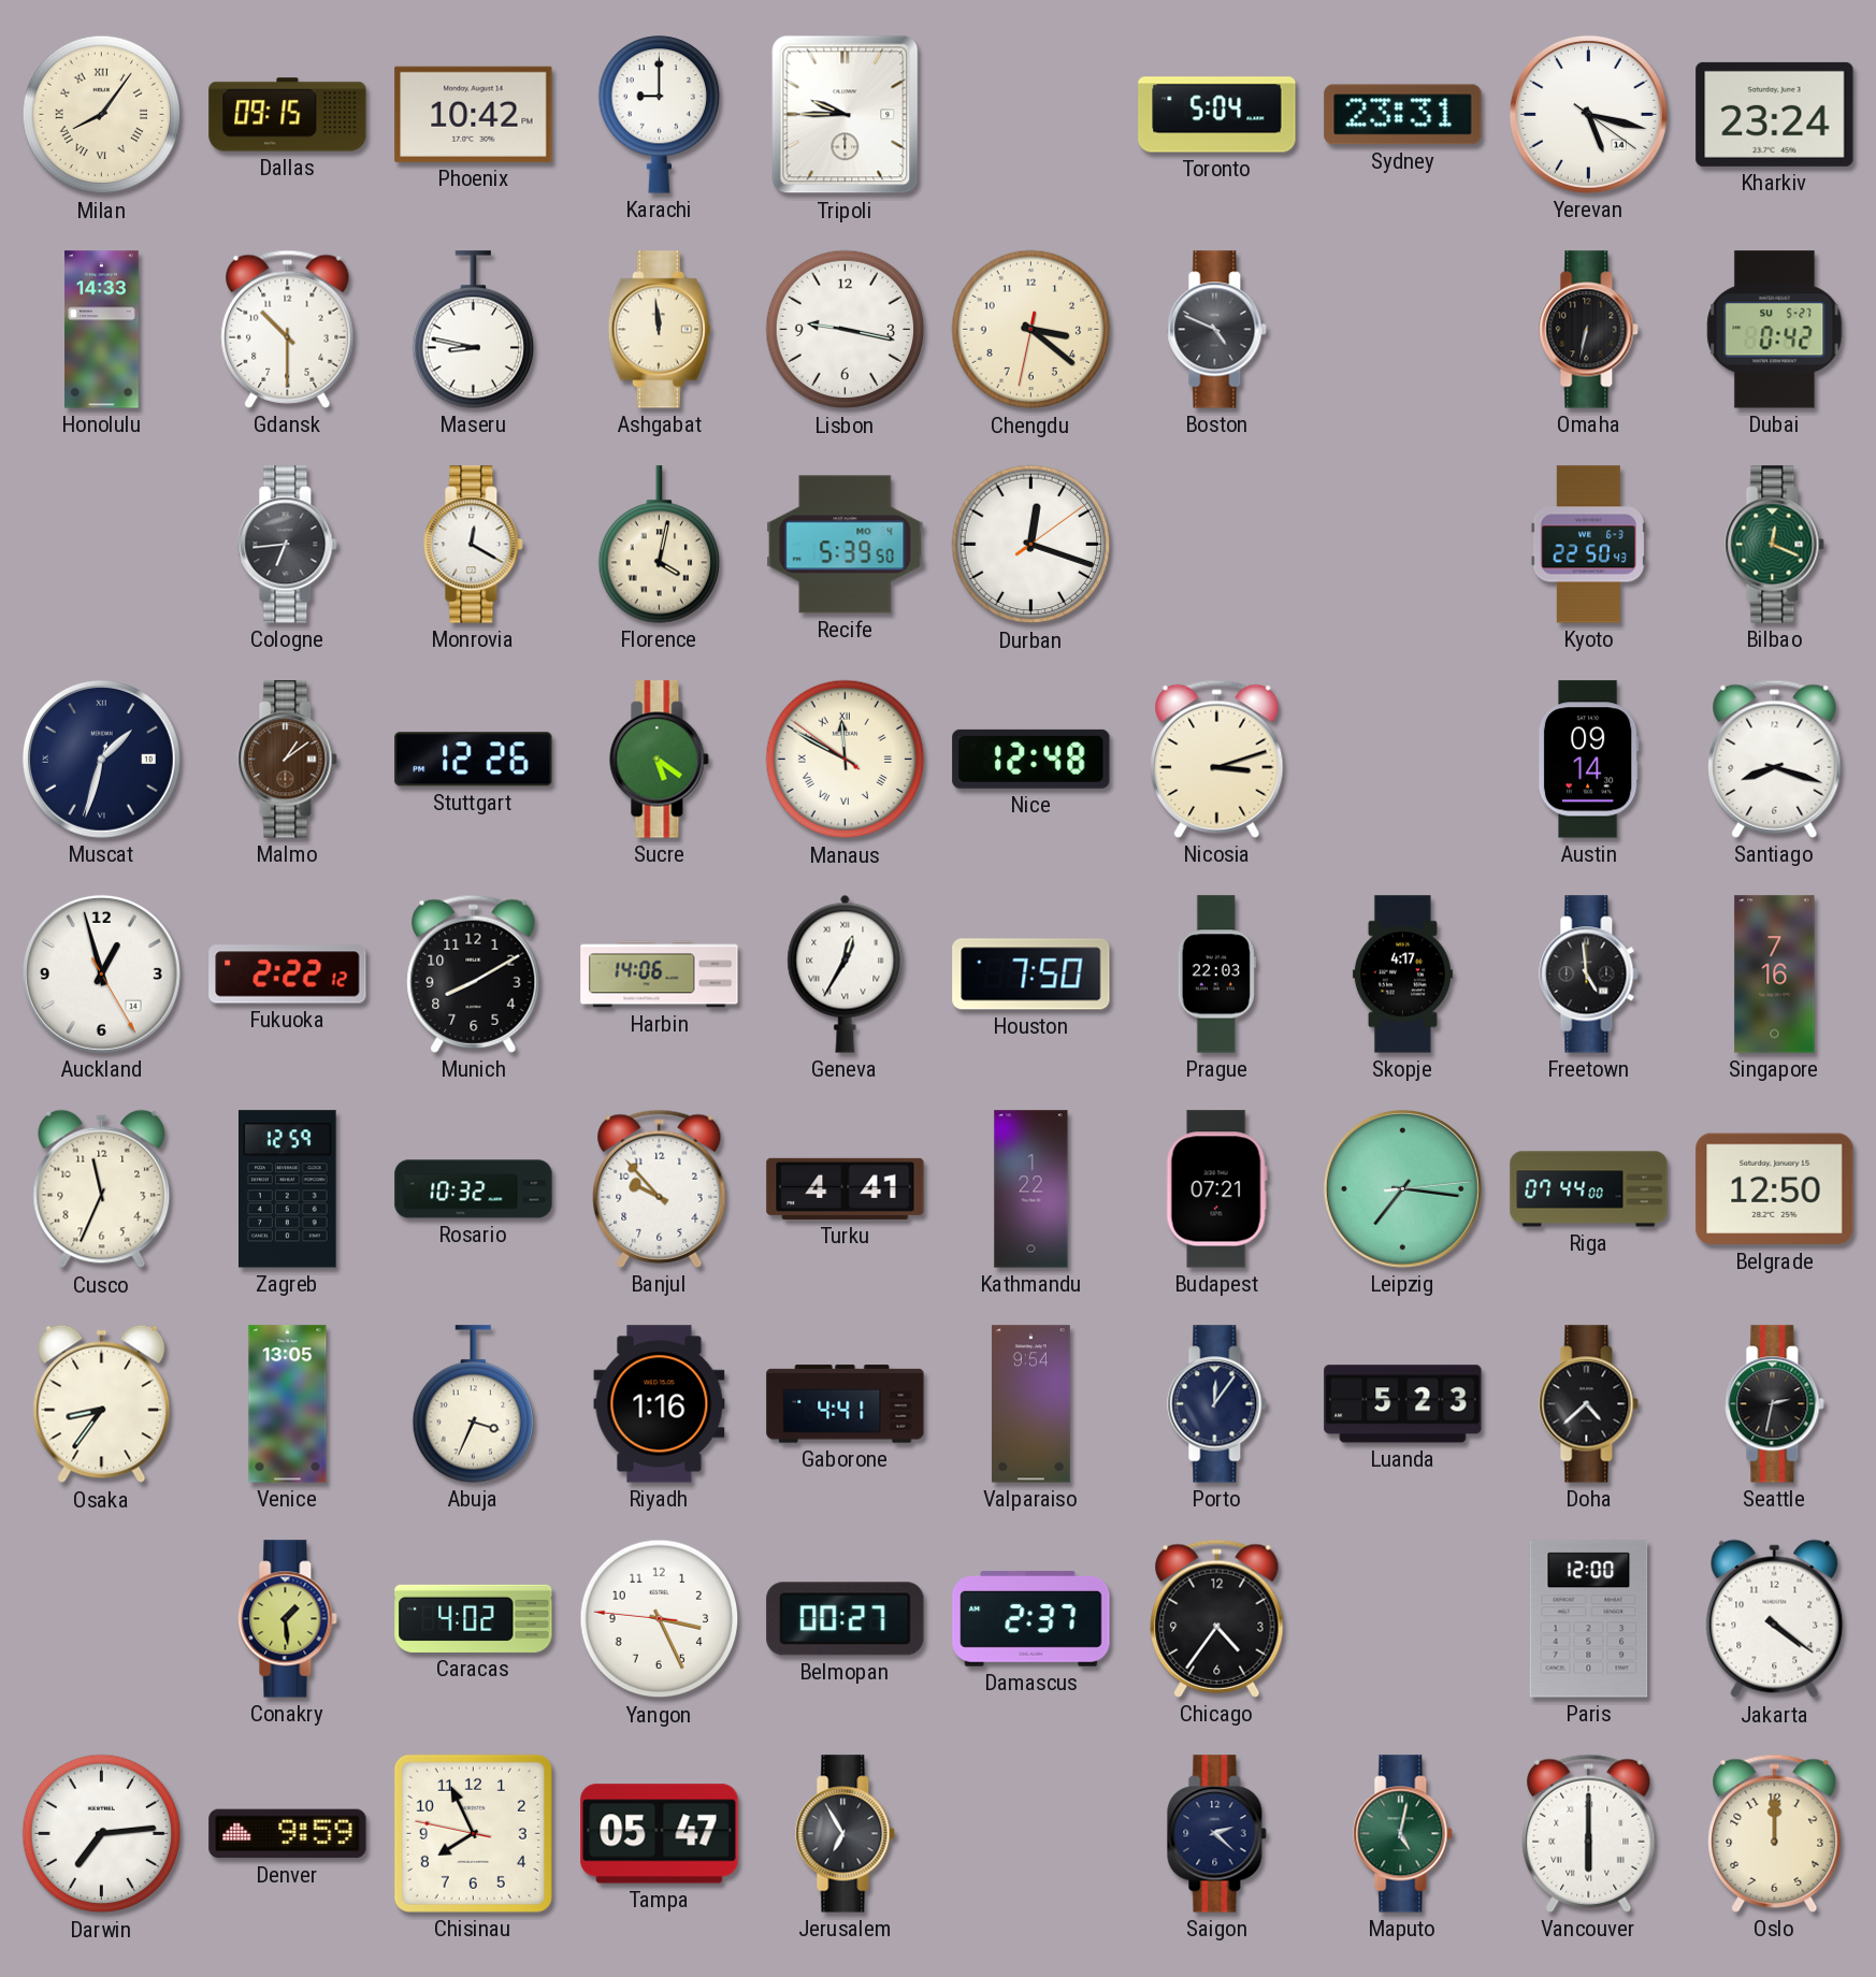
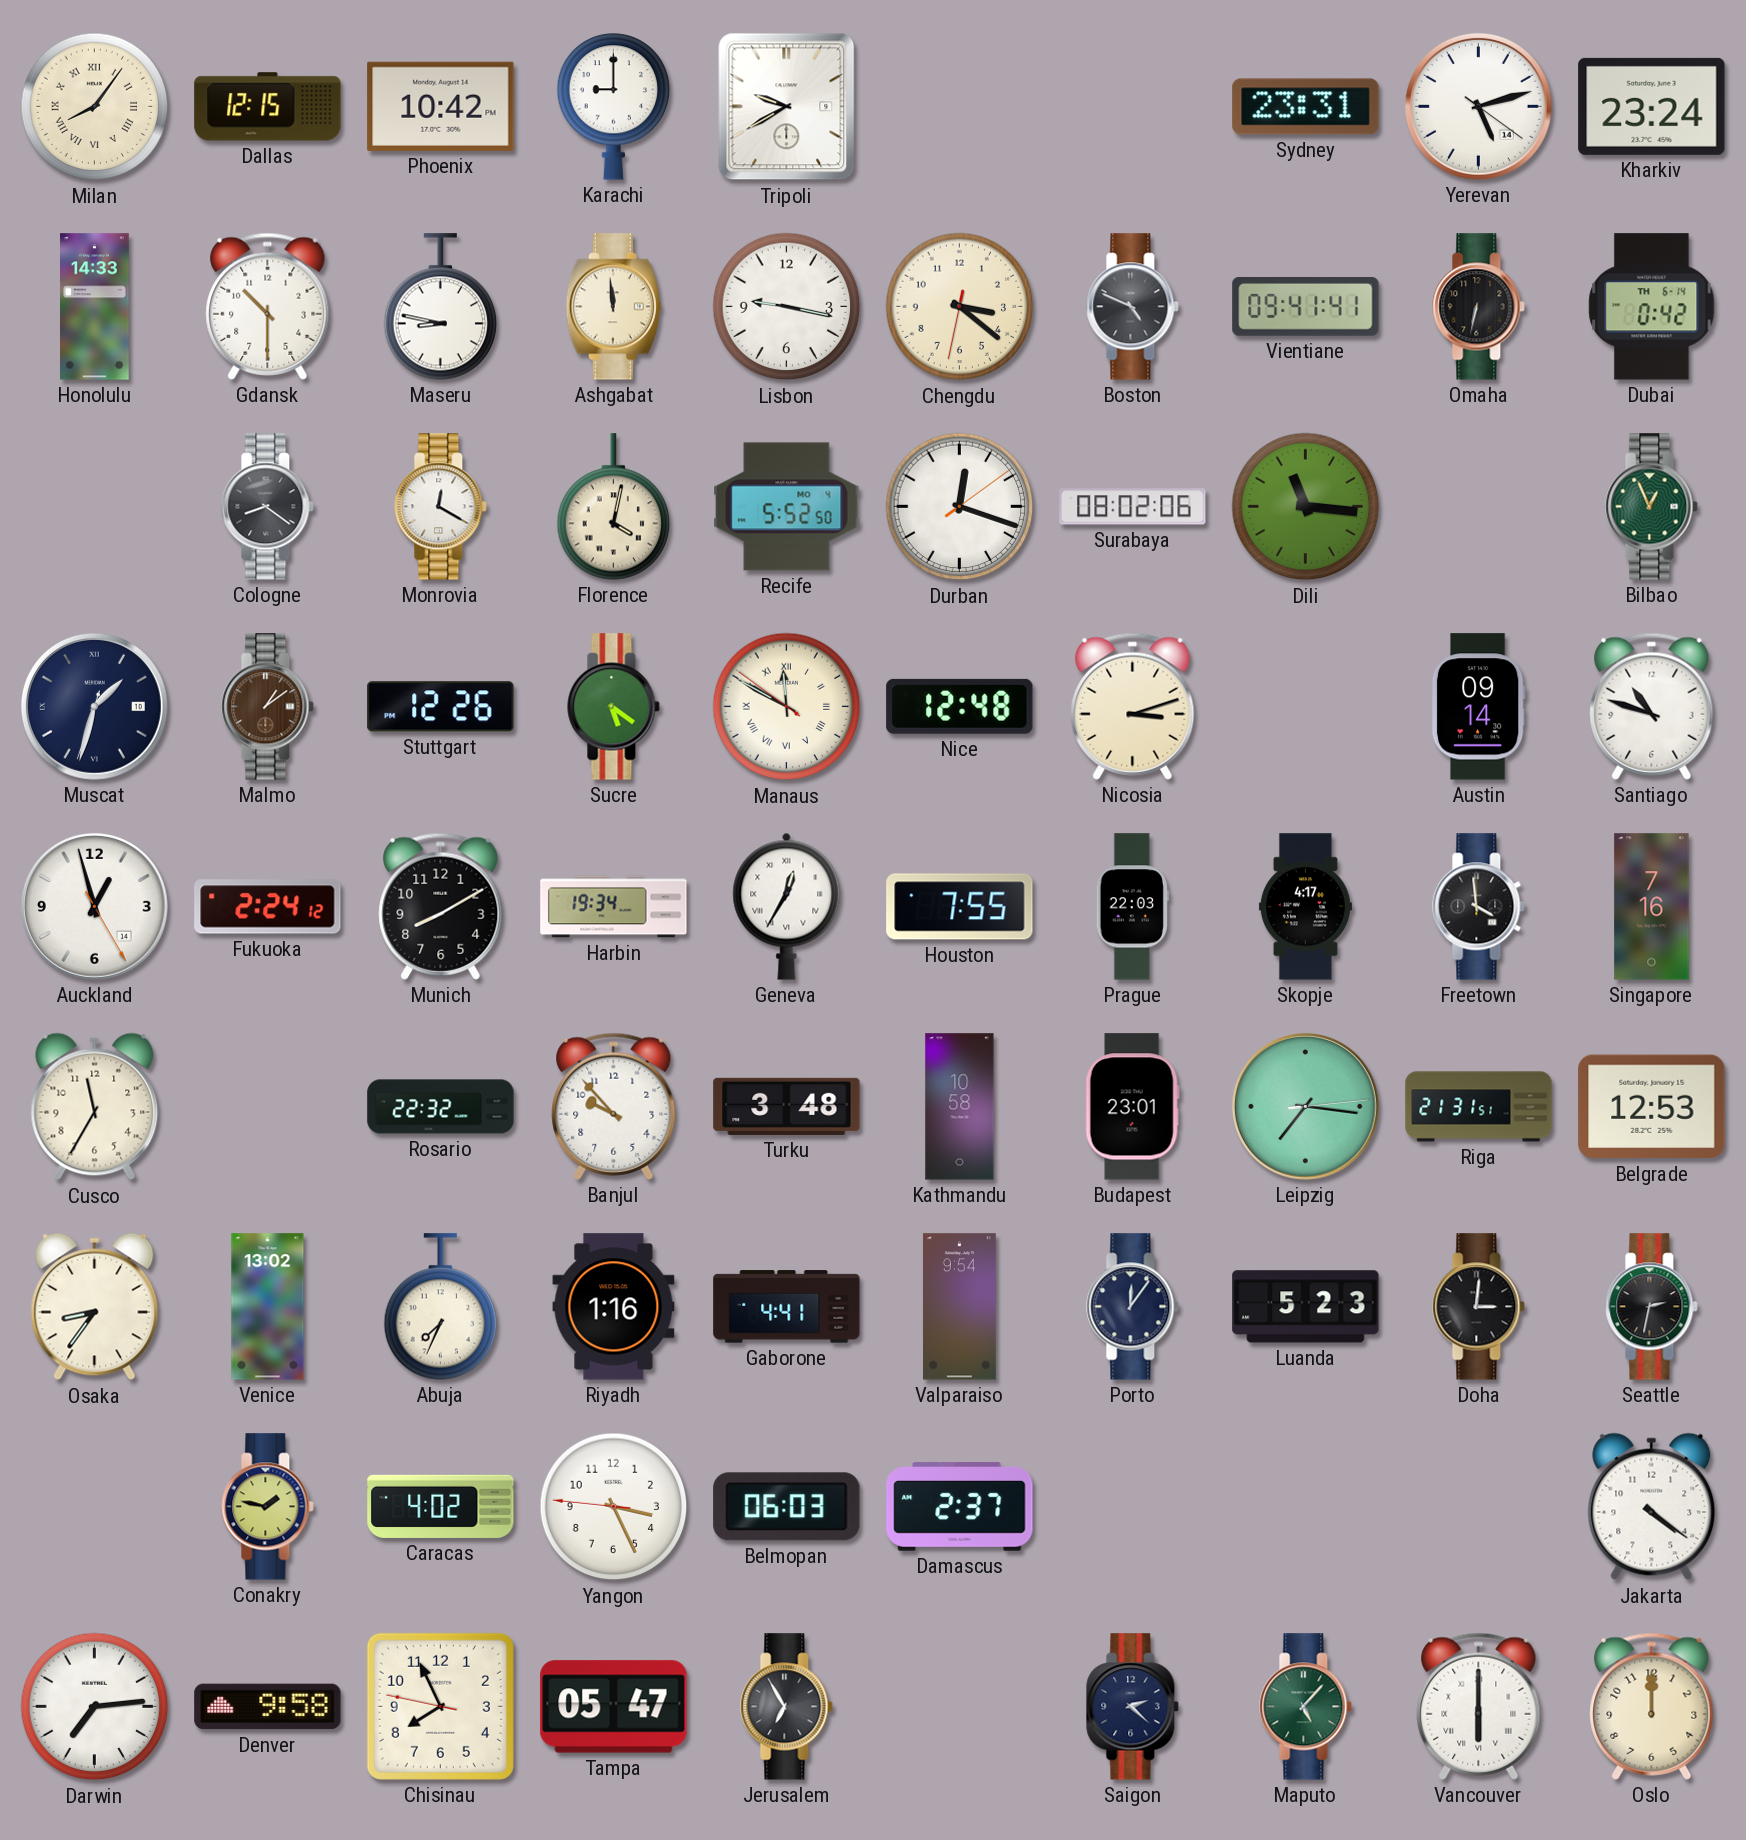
Dallas: 09:15 -> 12:15 (268, 107)
Tripoli: 9:45 -> 9:40 (787, 107)
Toronto: 5:04 -> none (1217, 115)
Yerevan: 5:17 -> 5:12 (1478, 106)
Vientiane: none -> 09:41 (1306, 307)
Dubai date: SU 5-27 -> TH 6-14 (1652, 307)
Cologne: 6:44 -> 8:21 (268, 507)
Recife: 5:39 -> 5:52 (787, 507)
Surabaya: none -> 08:02 (1133, 507)
Dili: none -> 11:16 (1306, 507)
Kyoto: 22:50 -> none (1589, 545)
Bilbao: 12:19 -> 12:56 (1652, 507)
Santiago: 8:18 -> 10:48 (1652, 706)
Fukuoka: 2:22 -> 2:24 (268, 907)
Harbin: 14:06 -> 19:34 (614, 907)
Houston: 7:50 -> 7:55 (960, 907)
Freetown: 4:59 -> 3:59 (1479, 907)
Cusco: 11:34 -> 11:35 (95, 1107)
Zagreb: 12:59 -> none (288, 1189)
Rosario: 10:32 -> 22:32 (441, 1107)
Turku: 4:41 -> 3:48 (787, 1106)
Kathmandu: 1:22 -> 10:58 (960, 1107)
Budapest: 07:21 -> 23:01 (1132, 1107)
Riga: 07:44 -> 21:31 (1479, 1107)
Belgrade: 12:50 -> 12:53 (1652, 1107)
Venice: 13:05 -> 13:02 (268, 1307)
Abuja: 3:34 -> 7:34 (441, 1307)
Doha: 4:38 -> 3:01 (1479, 1307)
Conakry: 1:29 -> 1:47 (268, 1507)
Belmopan: 00:27 -> 06:03 (787, 1507)
Chicago: 4:36 -> none (1217, 1618)
Paris: 12:00 -> none (1589, 1619)
Denver: 9:59 -> 9:58 (268, 1707)
Maputo: 5:02 -> 5:07 (1306, 1707)
